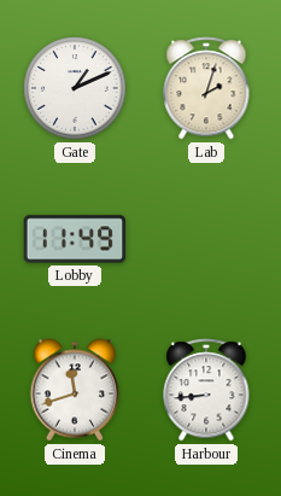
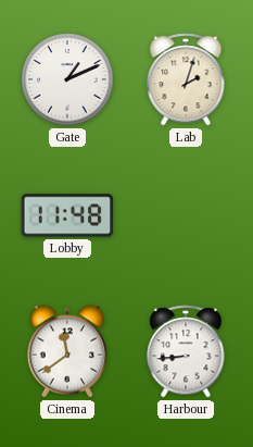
Lobby: 11:49 -> 11:48 (67, 215)
Cinema: 11:42 -> 11:39 (67, 351)
